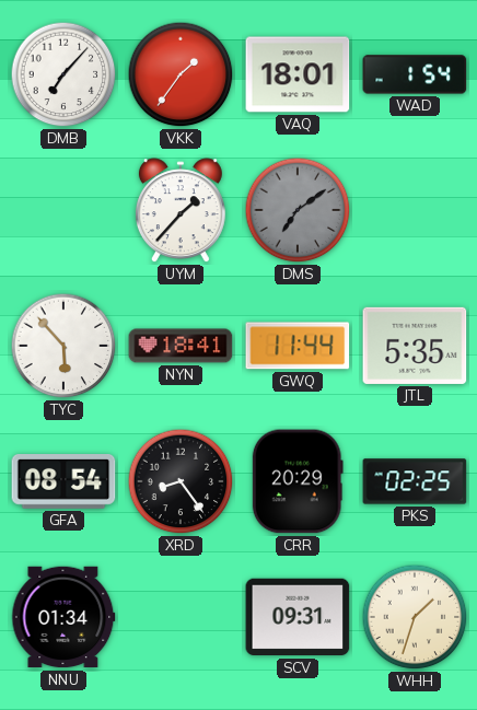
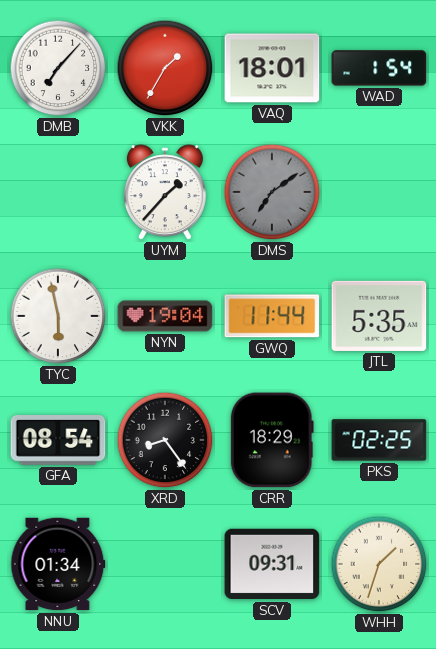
VKK: 1:36 -> 1:35 (165, 68)
TYC: 5:53 -> 5:58 (58, 316)
NYN: 18:41 -> 19:04 (165, 316)
CRR: 20:29 -> 18:29 (272, 440)
